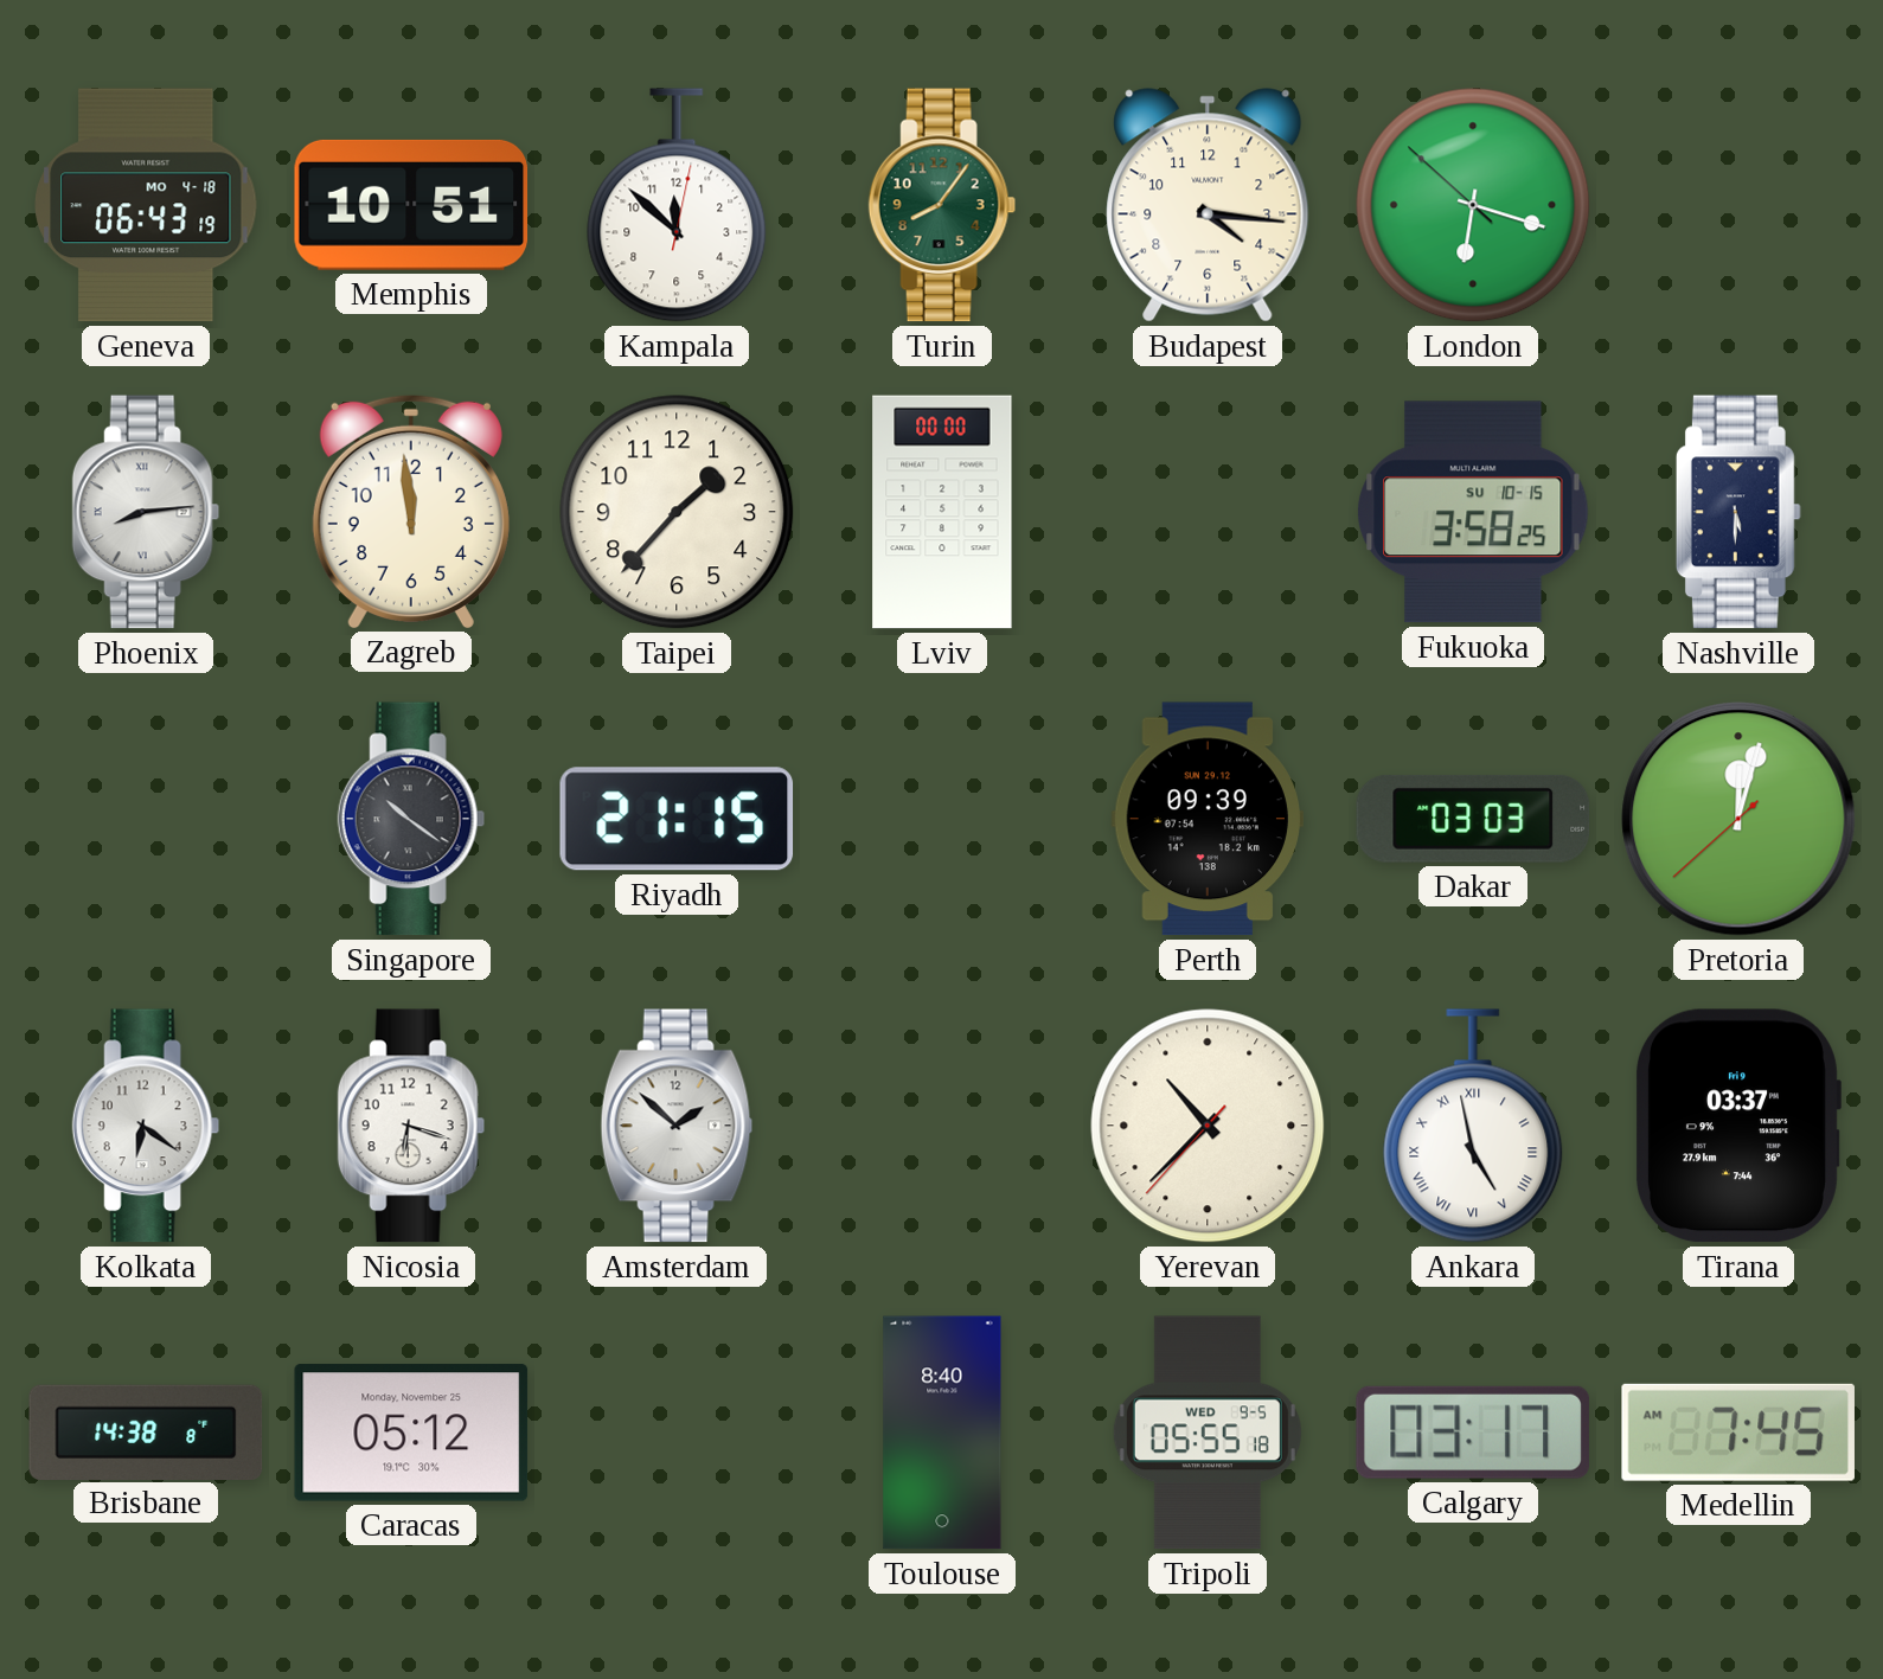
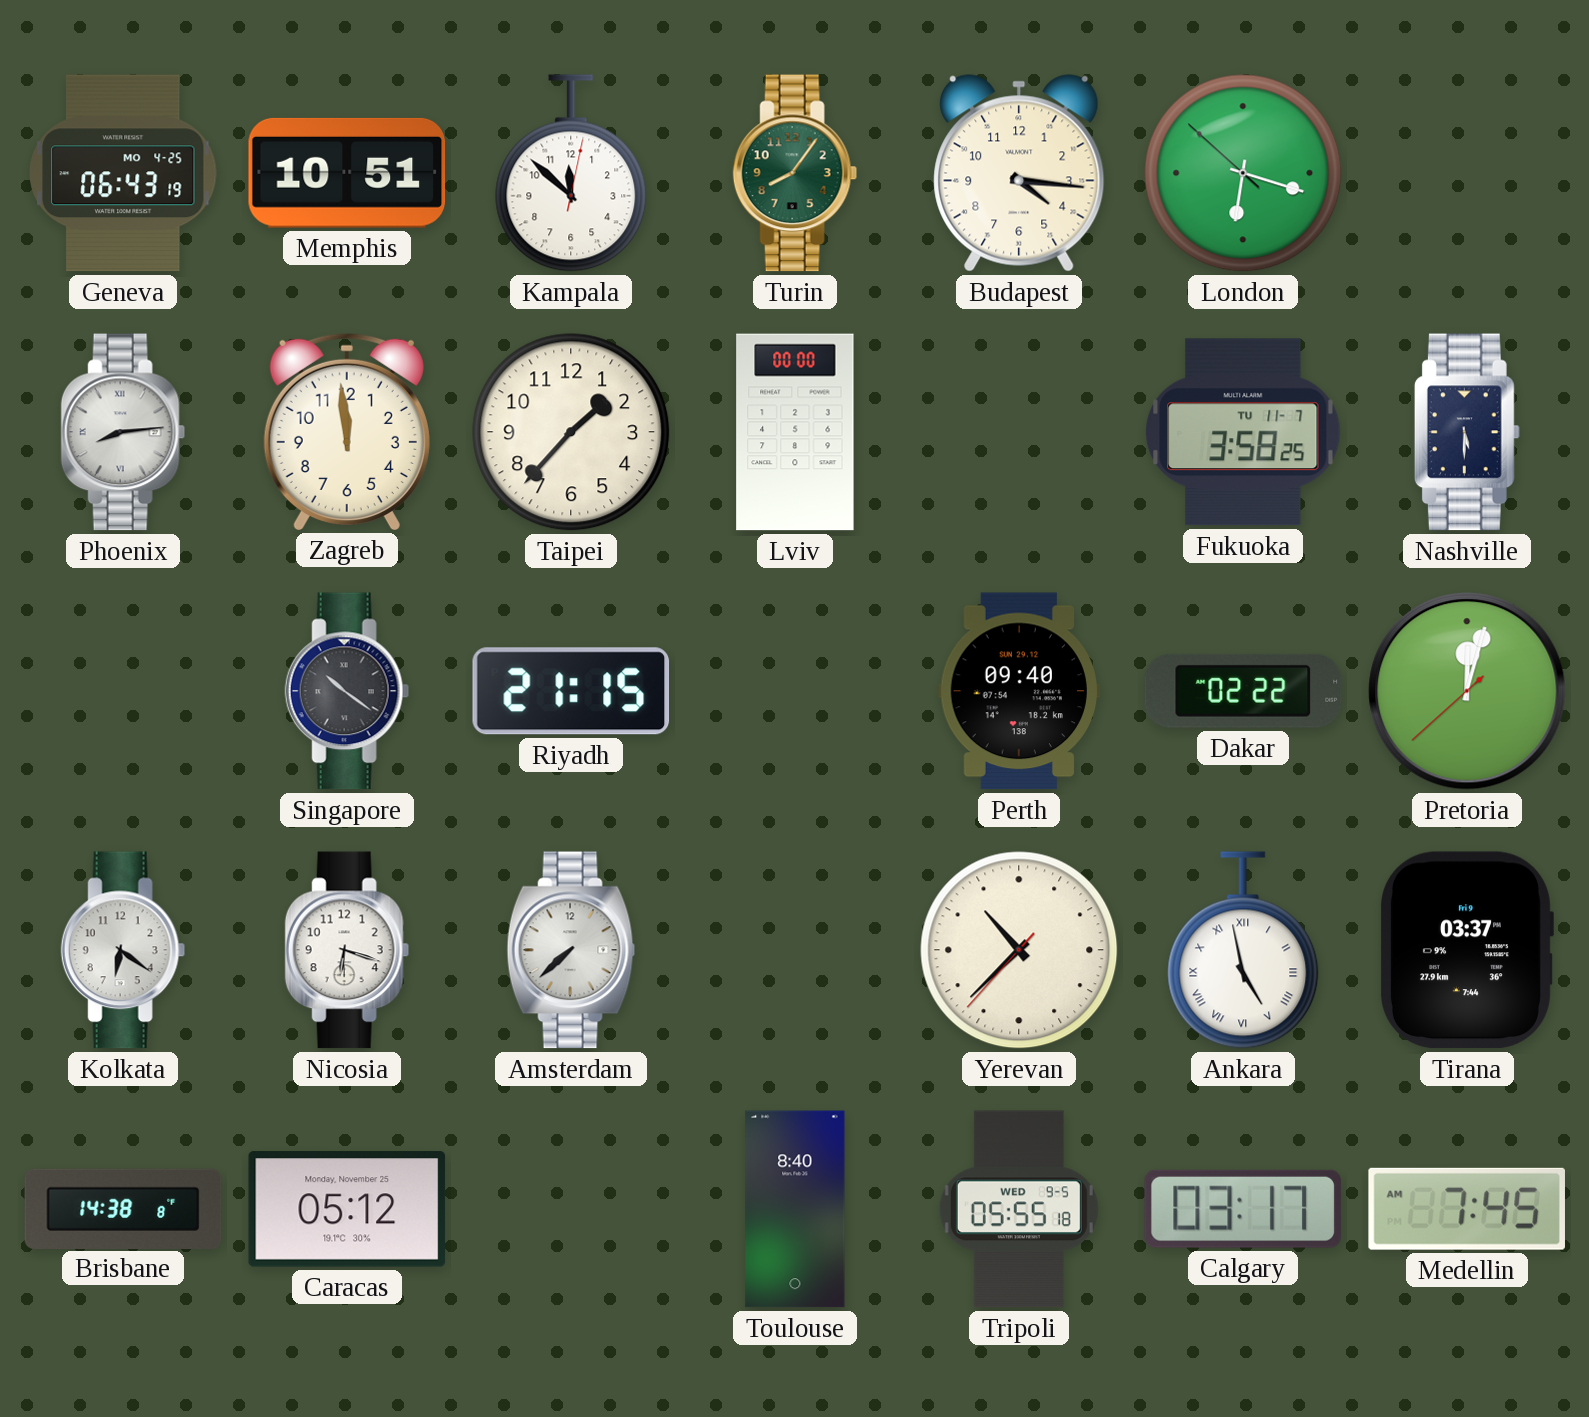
Geneva date: MO 4-18 -> MO 4-25 (123, 173)
Fukuoka date: SU 10-15 -> TU 11-7 (1243, 432)
Perth: 09:39 -> 09:40 (1018, 691)
Dakar: 03:03 -> 02:22 (1243, 691)
Amsterdam: 1:52 -> 7:38 (571, 950)
